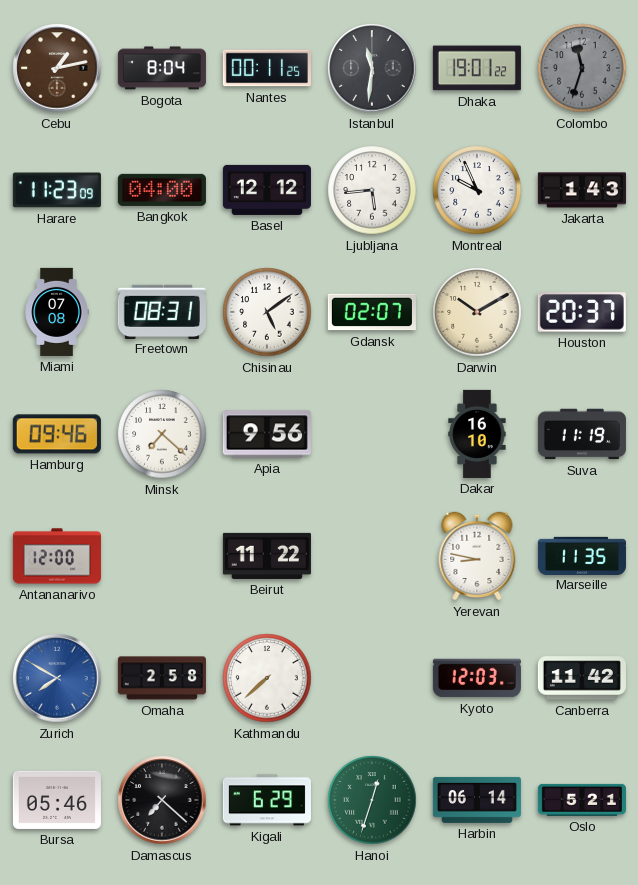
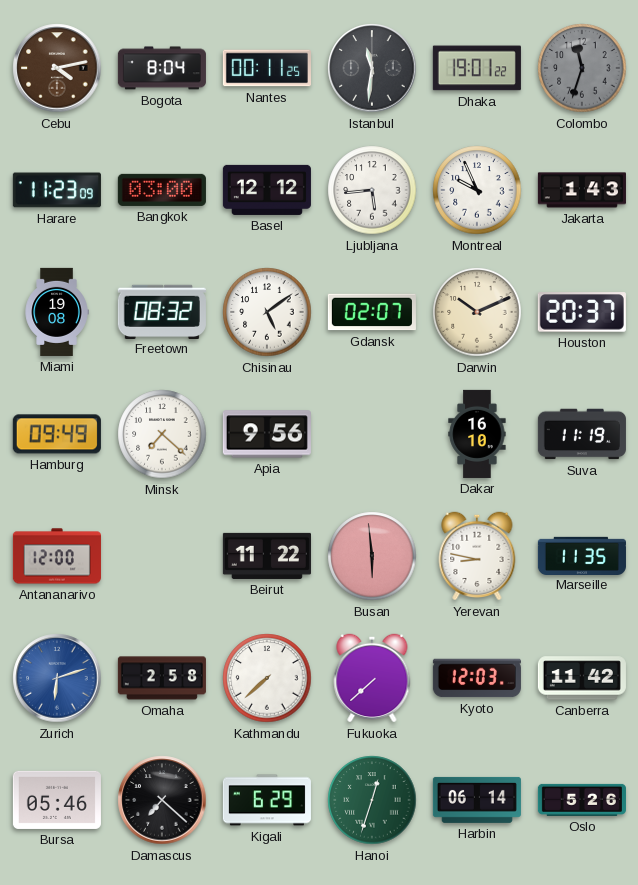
Cebu: 1:13 -> 4:13 (57, 68)
Bangkok: 04:00 -> 03:00 (162, 190)
Miami: 07:08 -> 19:08 (57, 312)
Freetown: 08:31 -> 08:32 (162, 311)
Darwin: 10:10 -> 10:11 (477, 312)
Hamburg: 09:46 -> 09:49 (57, 434)
Busan: none -> 5:59 (372, 556)
Zurich: 7:50 -> 6:12 (57, 678)
Fukuoka: none -> 7:38 (372, 678)
Oslo: 5:21 -> 5:26 (582, 800)
